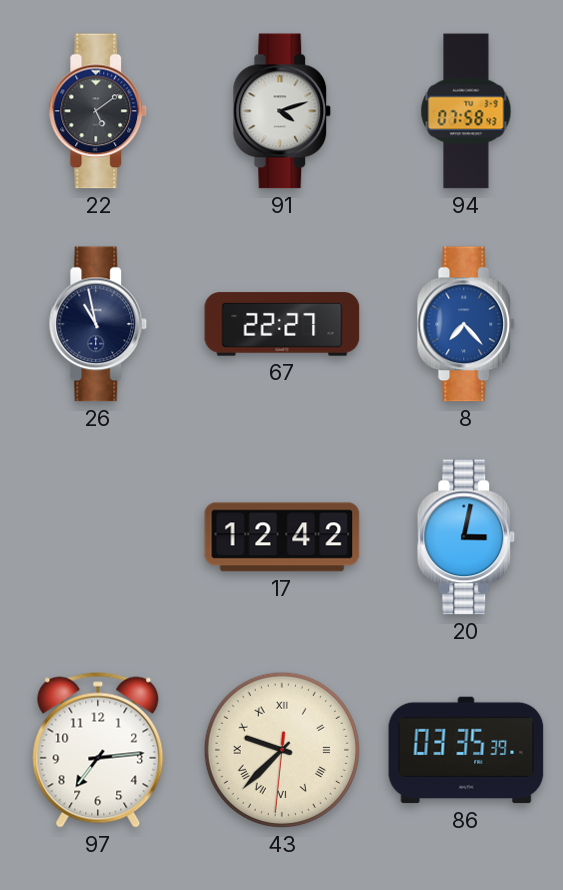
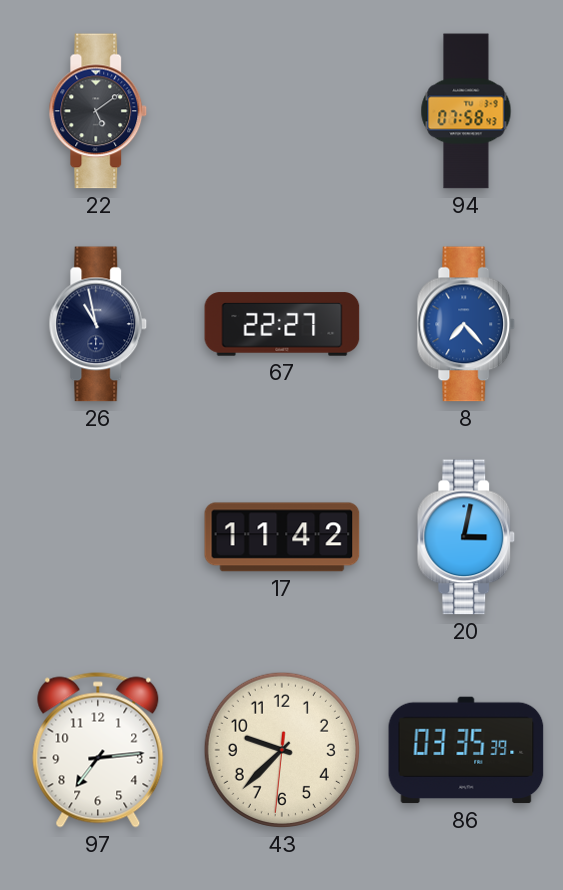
91: 4:12 -> none (282, 111)
17: 12:42 -> 11:42 (282, 537)
43 numerals: Roman -> Arabic (282, 750)
